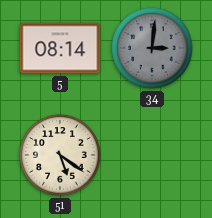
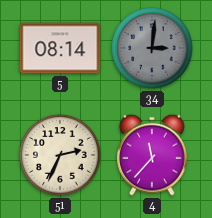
51: 5:21 -> 2:34 (60, 155)
4: none -> 11:37 (152, 155)
